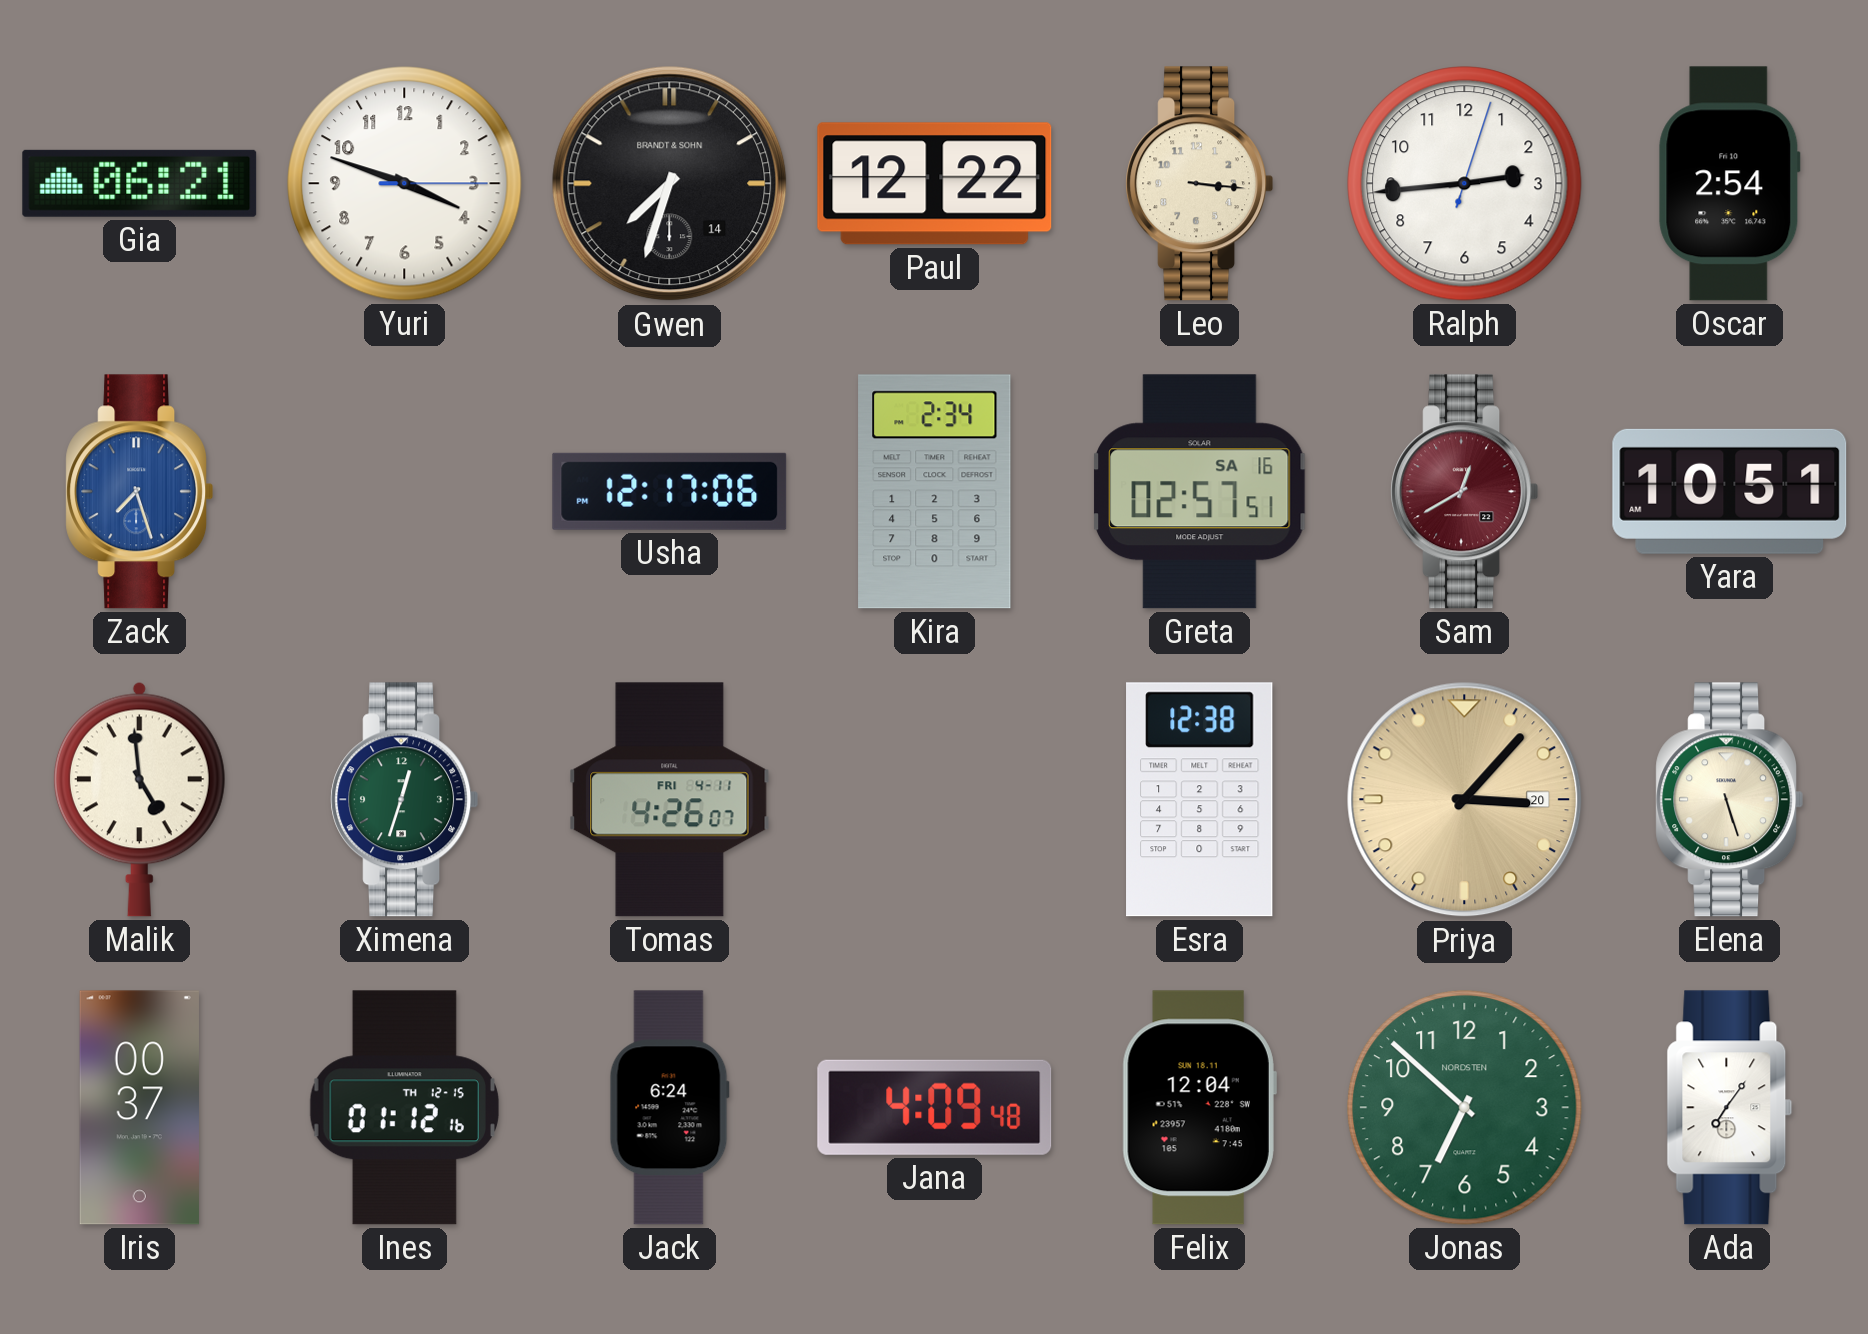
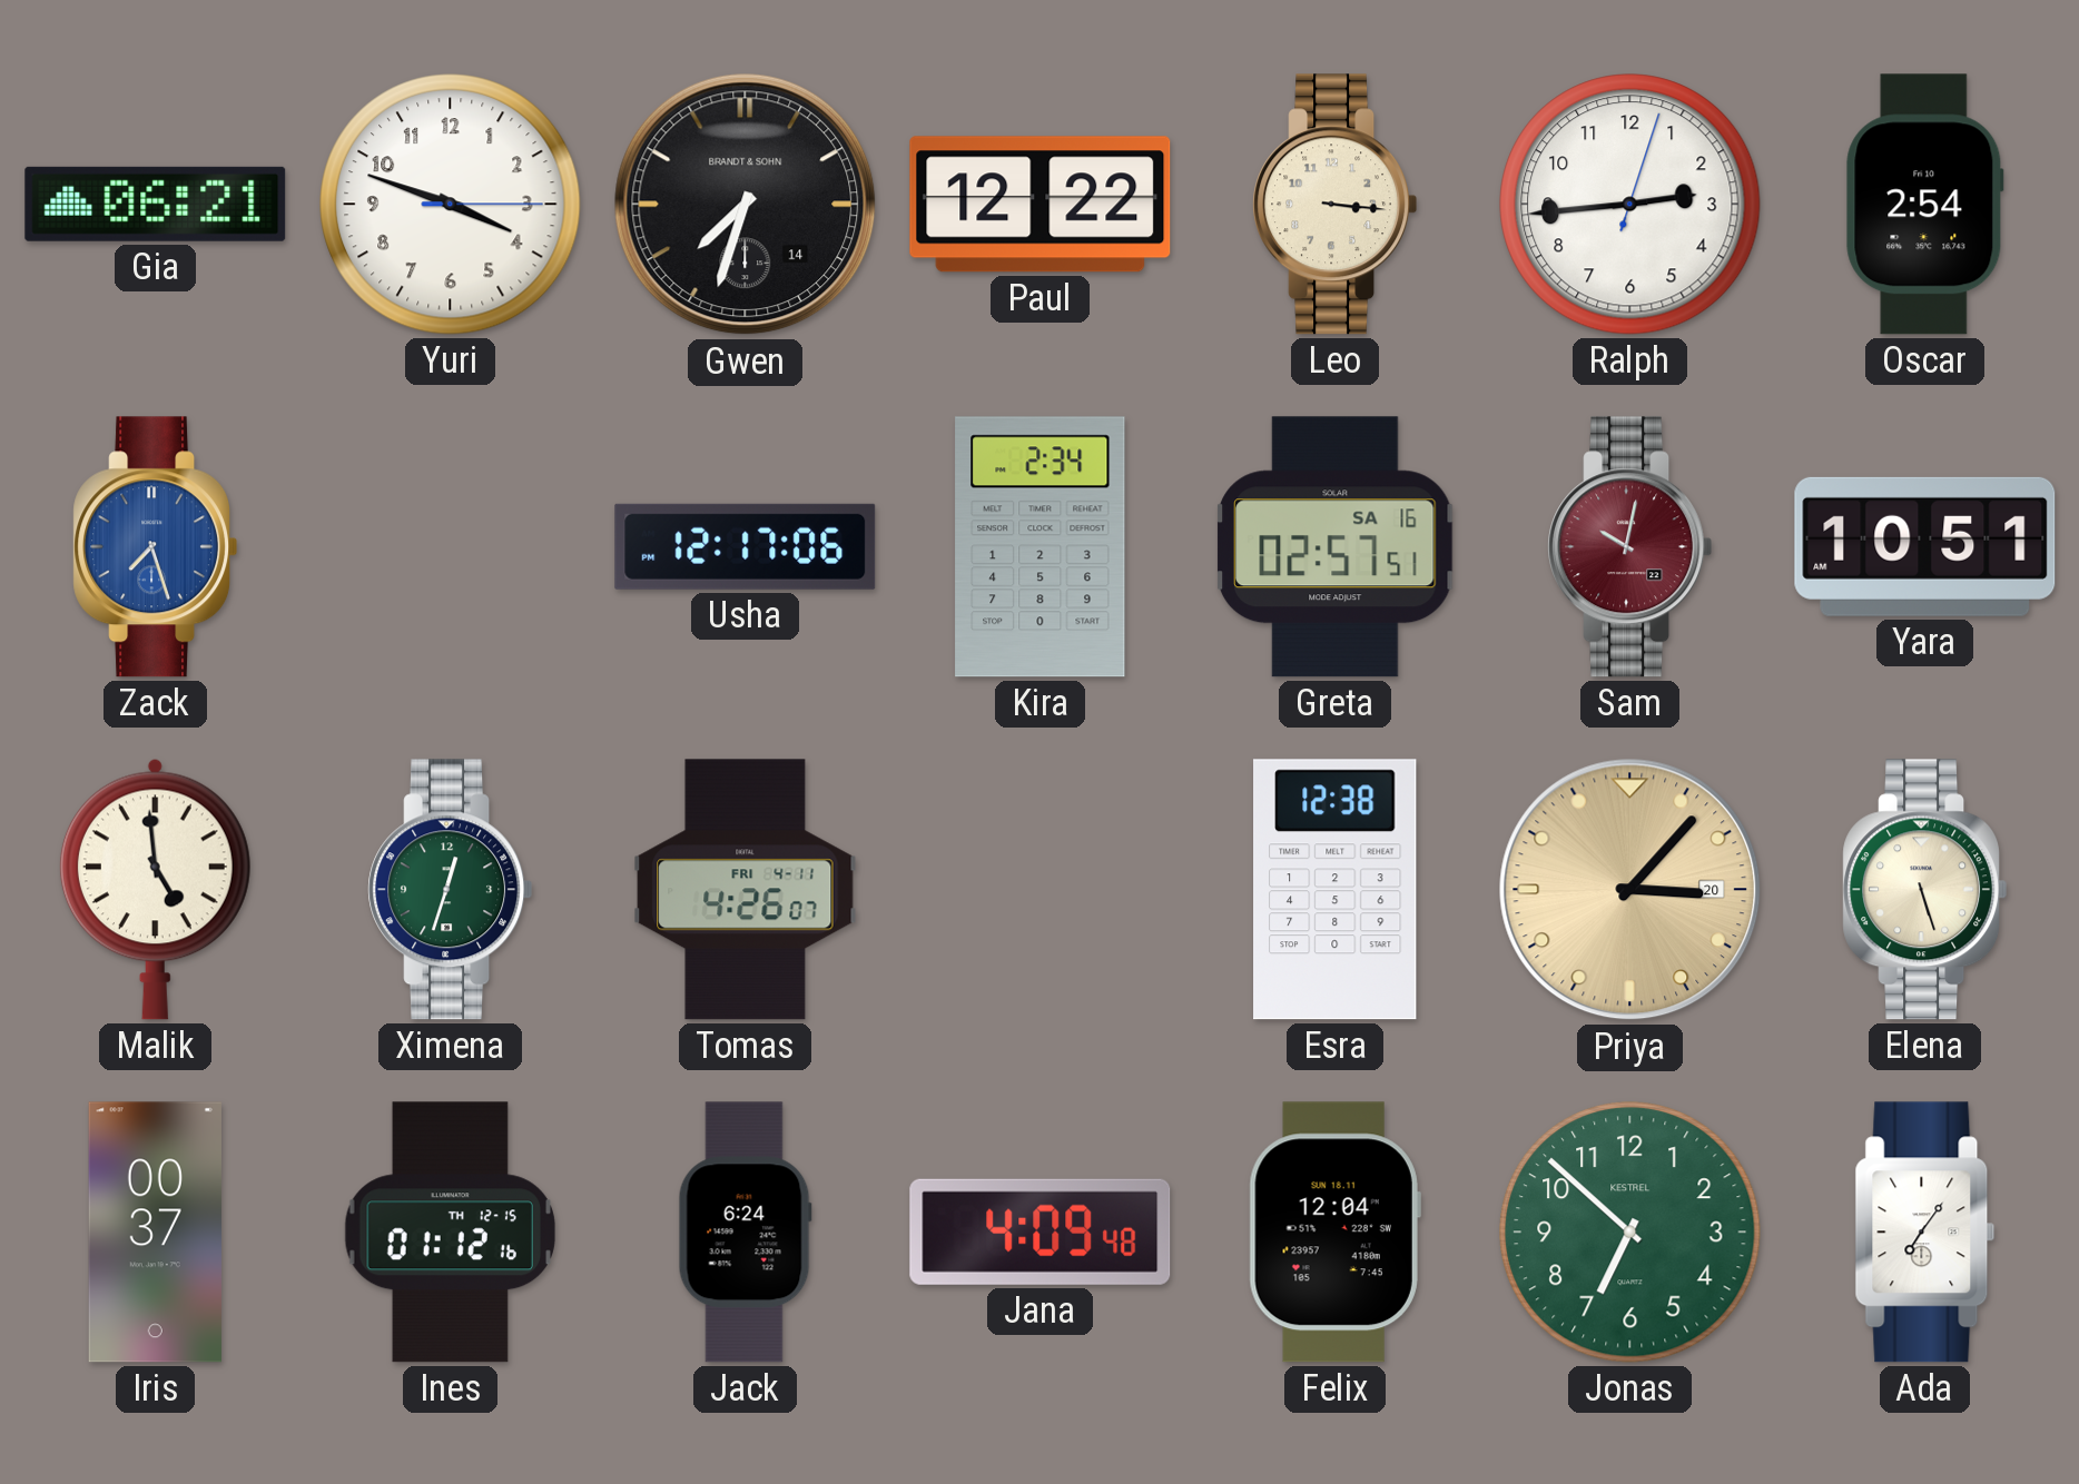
Sam: 12:40 -> 10:02 (1630, 547)
Jonas brand: NORDSTEN -> KESTREL (1630, 1233)
